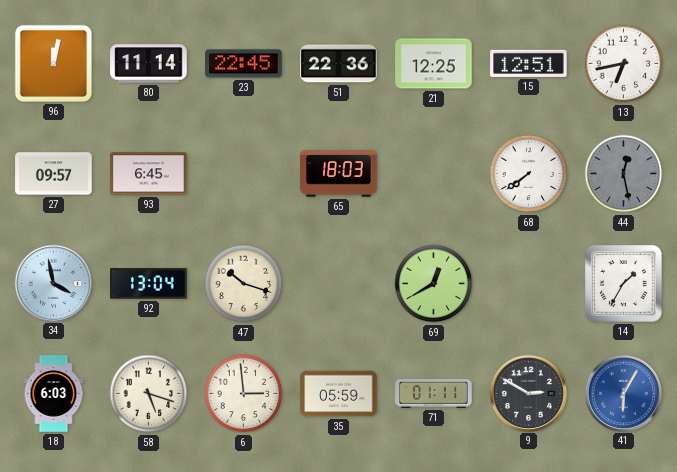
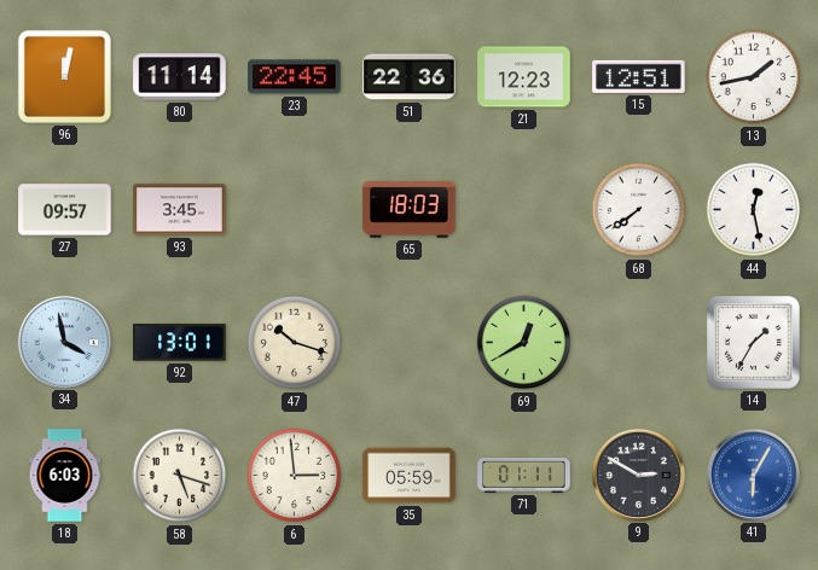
21: 12:25 -> 12:23 (524, 77)
13: 6:43 -> 1:43 (754, 77)
93: 6:45 -> 3:45 (180, 210)
44 dial: grey -> white (754, 210)
92: 13:04 -> 13:01 (180, 343)
